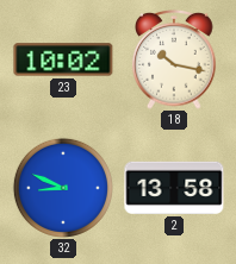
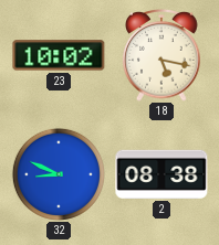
18: 10:17 -> 5:17 (161, 56)
2: 13:58 -> 08:38 (161, 174)
